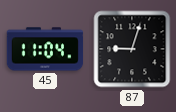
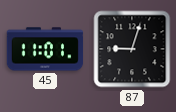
45: 11:04 -> 11:01 (45, 49)
